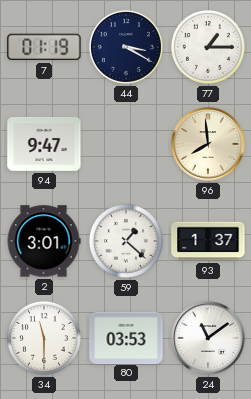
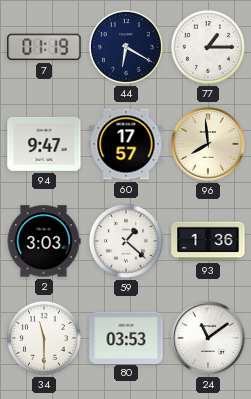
44: 3:20 -> 6:20 (126, 47)
60: none -> 17:57 (126, 144)
2: 3:01 -> 3:03 (44, 241)
93: 1:37 -> 1:36 (208, 241)
